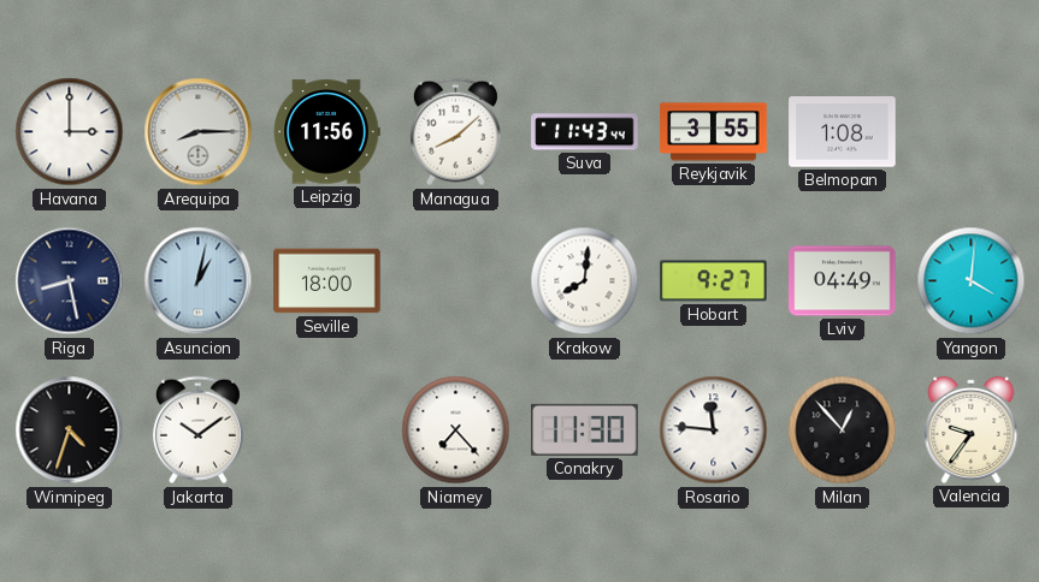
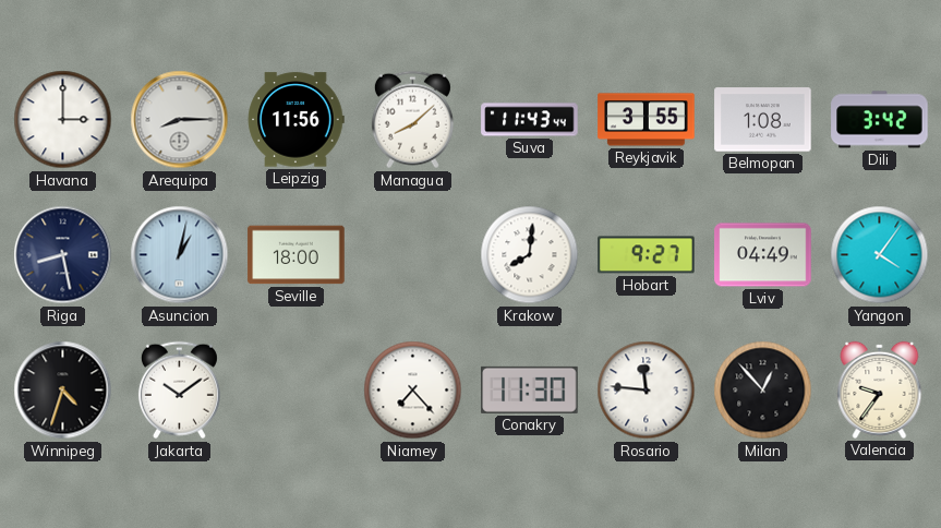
Dili: none -> 3:42 (880, 120)
Yangon: 4:01 -> 4:06 (880, 255)
